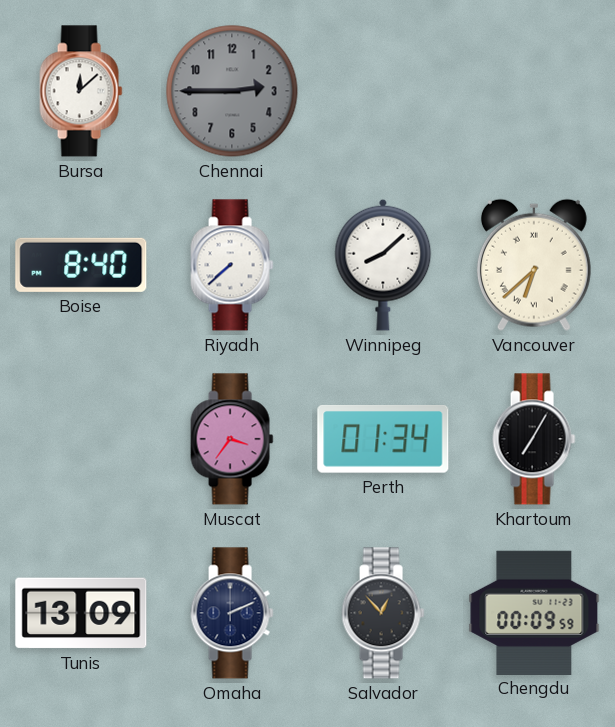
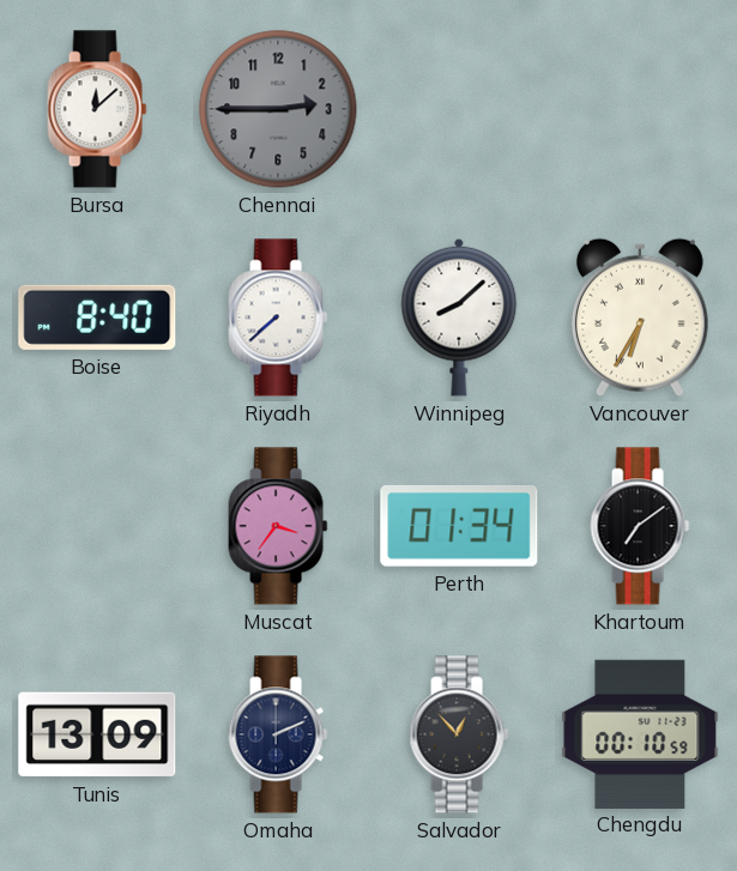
Vancouver: 6:38 -> 6:35 (640, 317)
Khartoum: 7:05 -> 7:09 (640, 526)
Chengdu: 00:09 -> 00:10 (640, 733)
